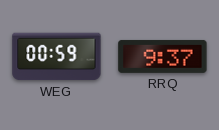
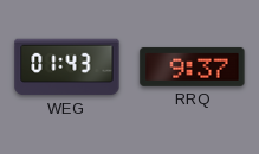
WEG: 00:59 -> 01:43 (67, 68)
